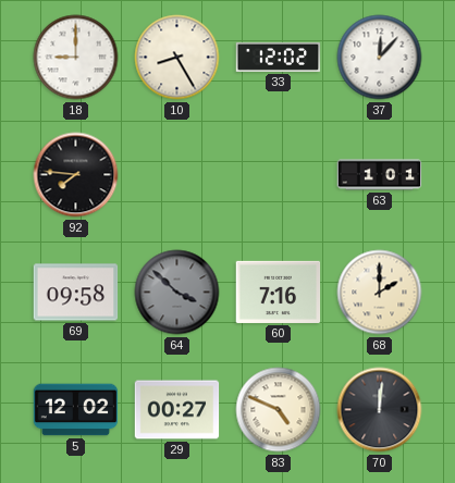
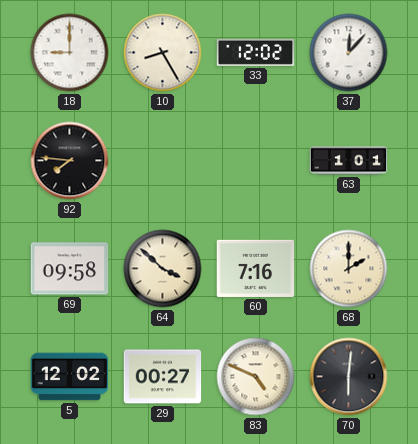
64 dial: grey -> cream (163, 269)
70: 12:01 -> 6:01 (349, 377)
